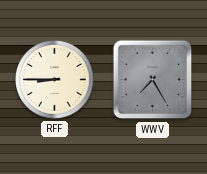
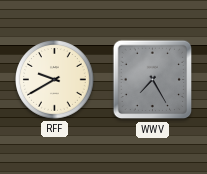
RFF: 8:45 -> 9:40 (55, 80)
